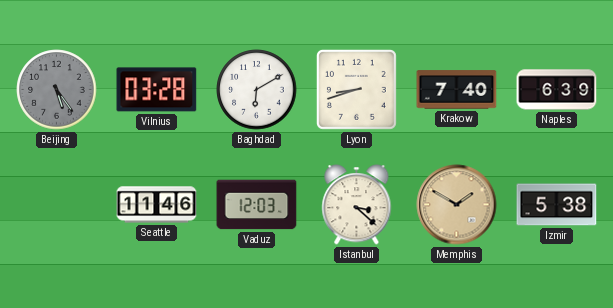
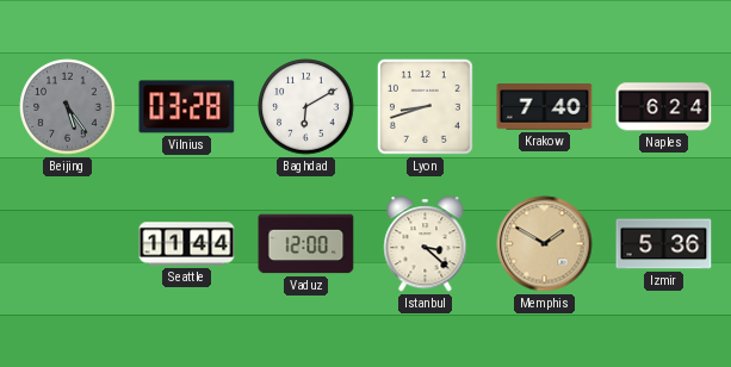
Naples: 6:39 -> 6:24 (664, 107)
Seattle: 11:46 -> 11:44 (187, 244)
Vaduz: 12:03 -> 12:00 (306, 244)
Izmir: 5:38 -> 5:36 (664, 244)
